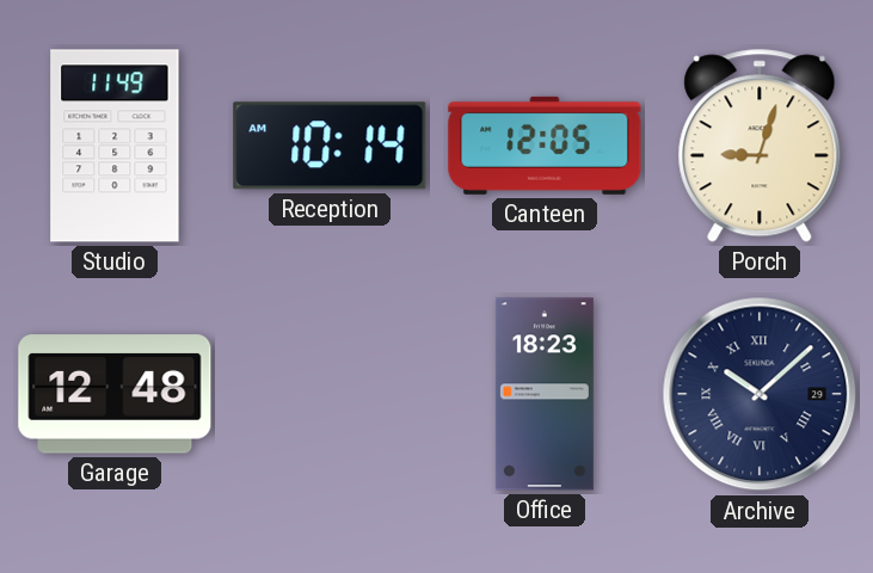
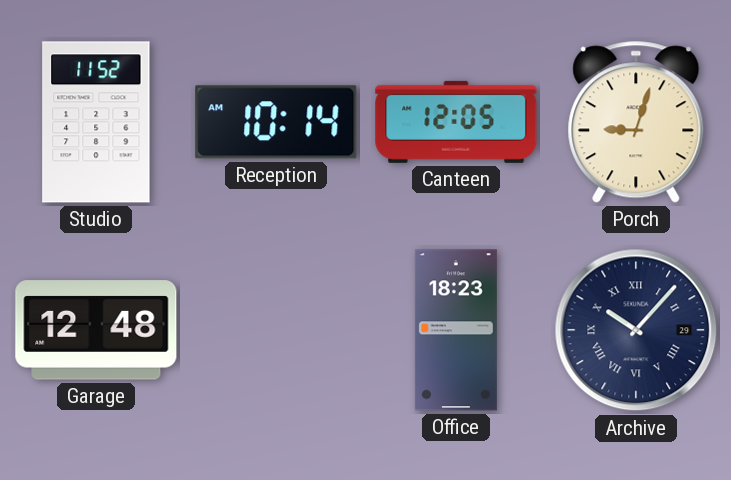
Studio: 11:49 -> 11:52 (96, 122)
Archive: 10:08 -> 10:07 (636, 330)
